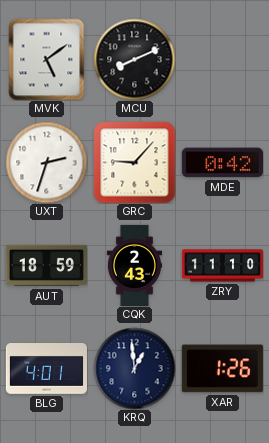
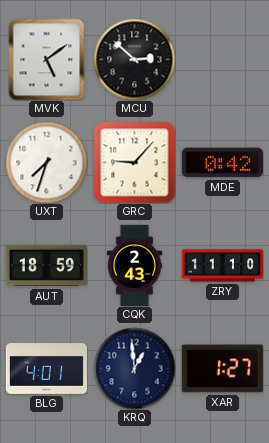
MCU: 8:11 -> 2:52 (134, 59)
UXT: 2:33 -> 7:33 (46, 162)
XAR: 1:26 -> 1:27 (222, 369)
